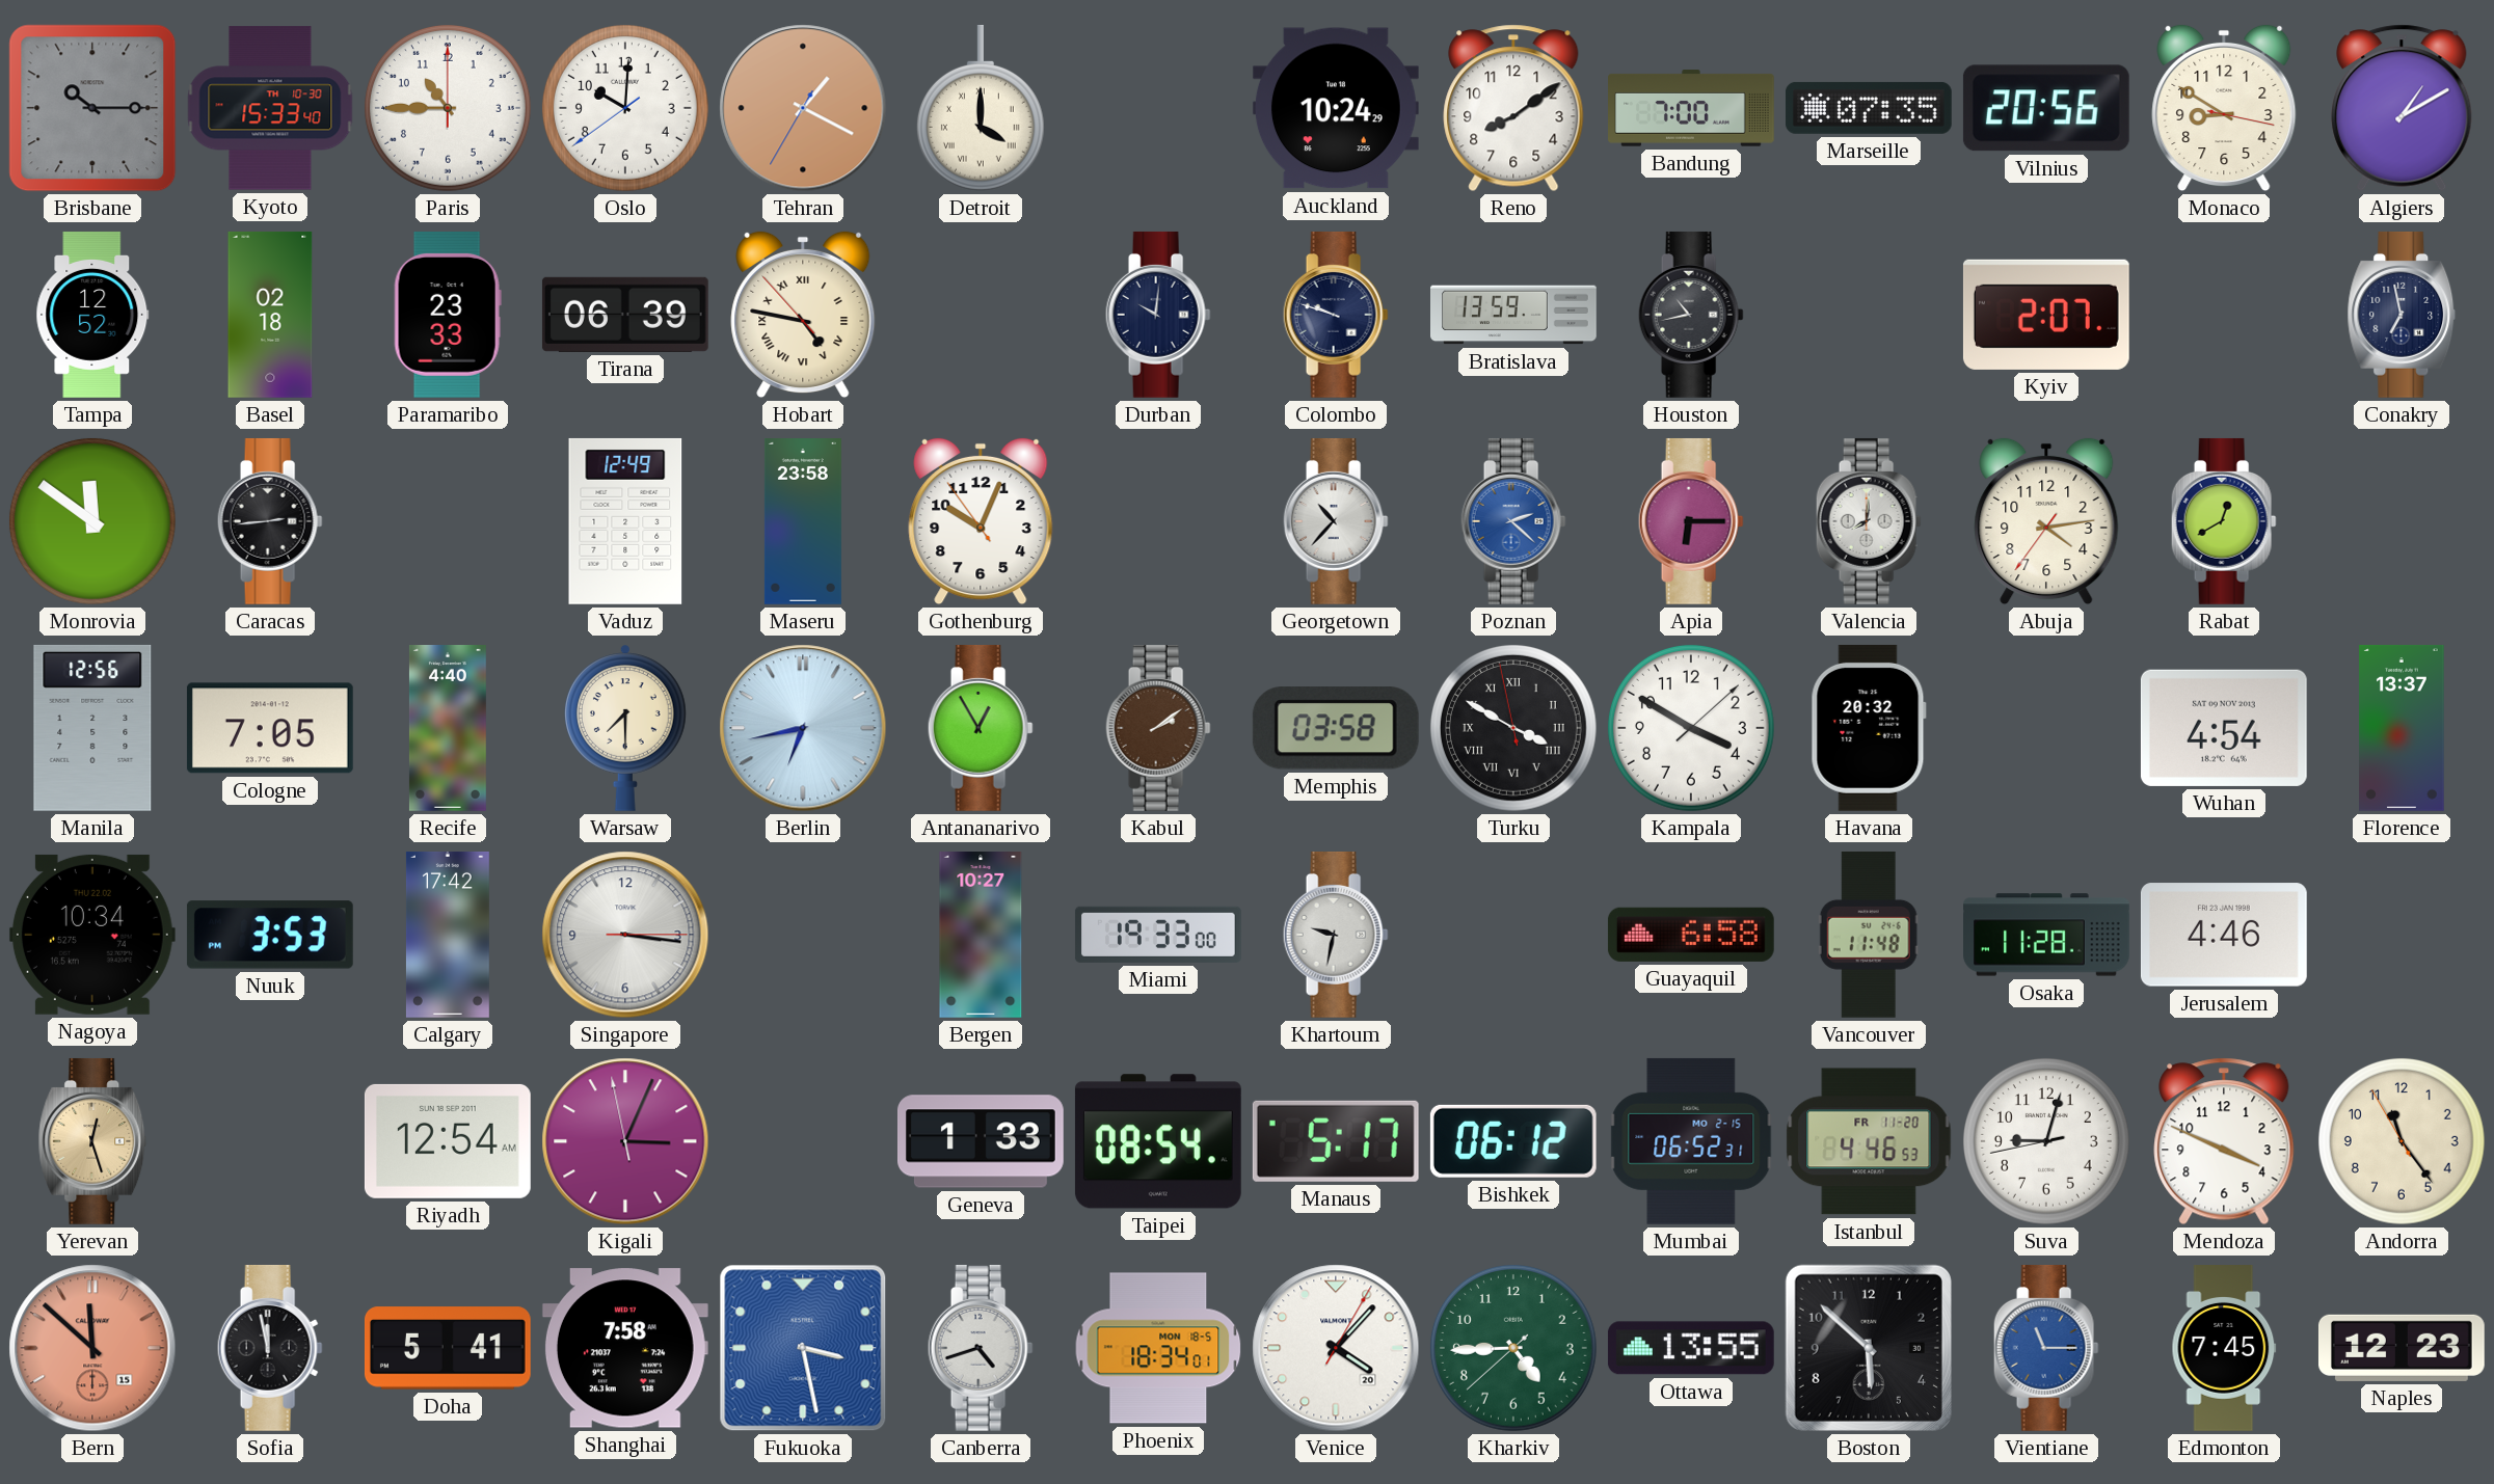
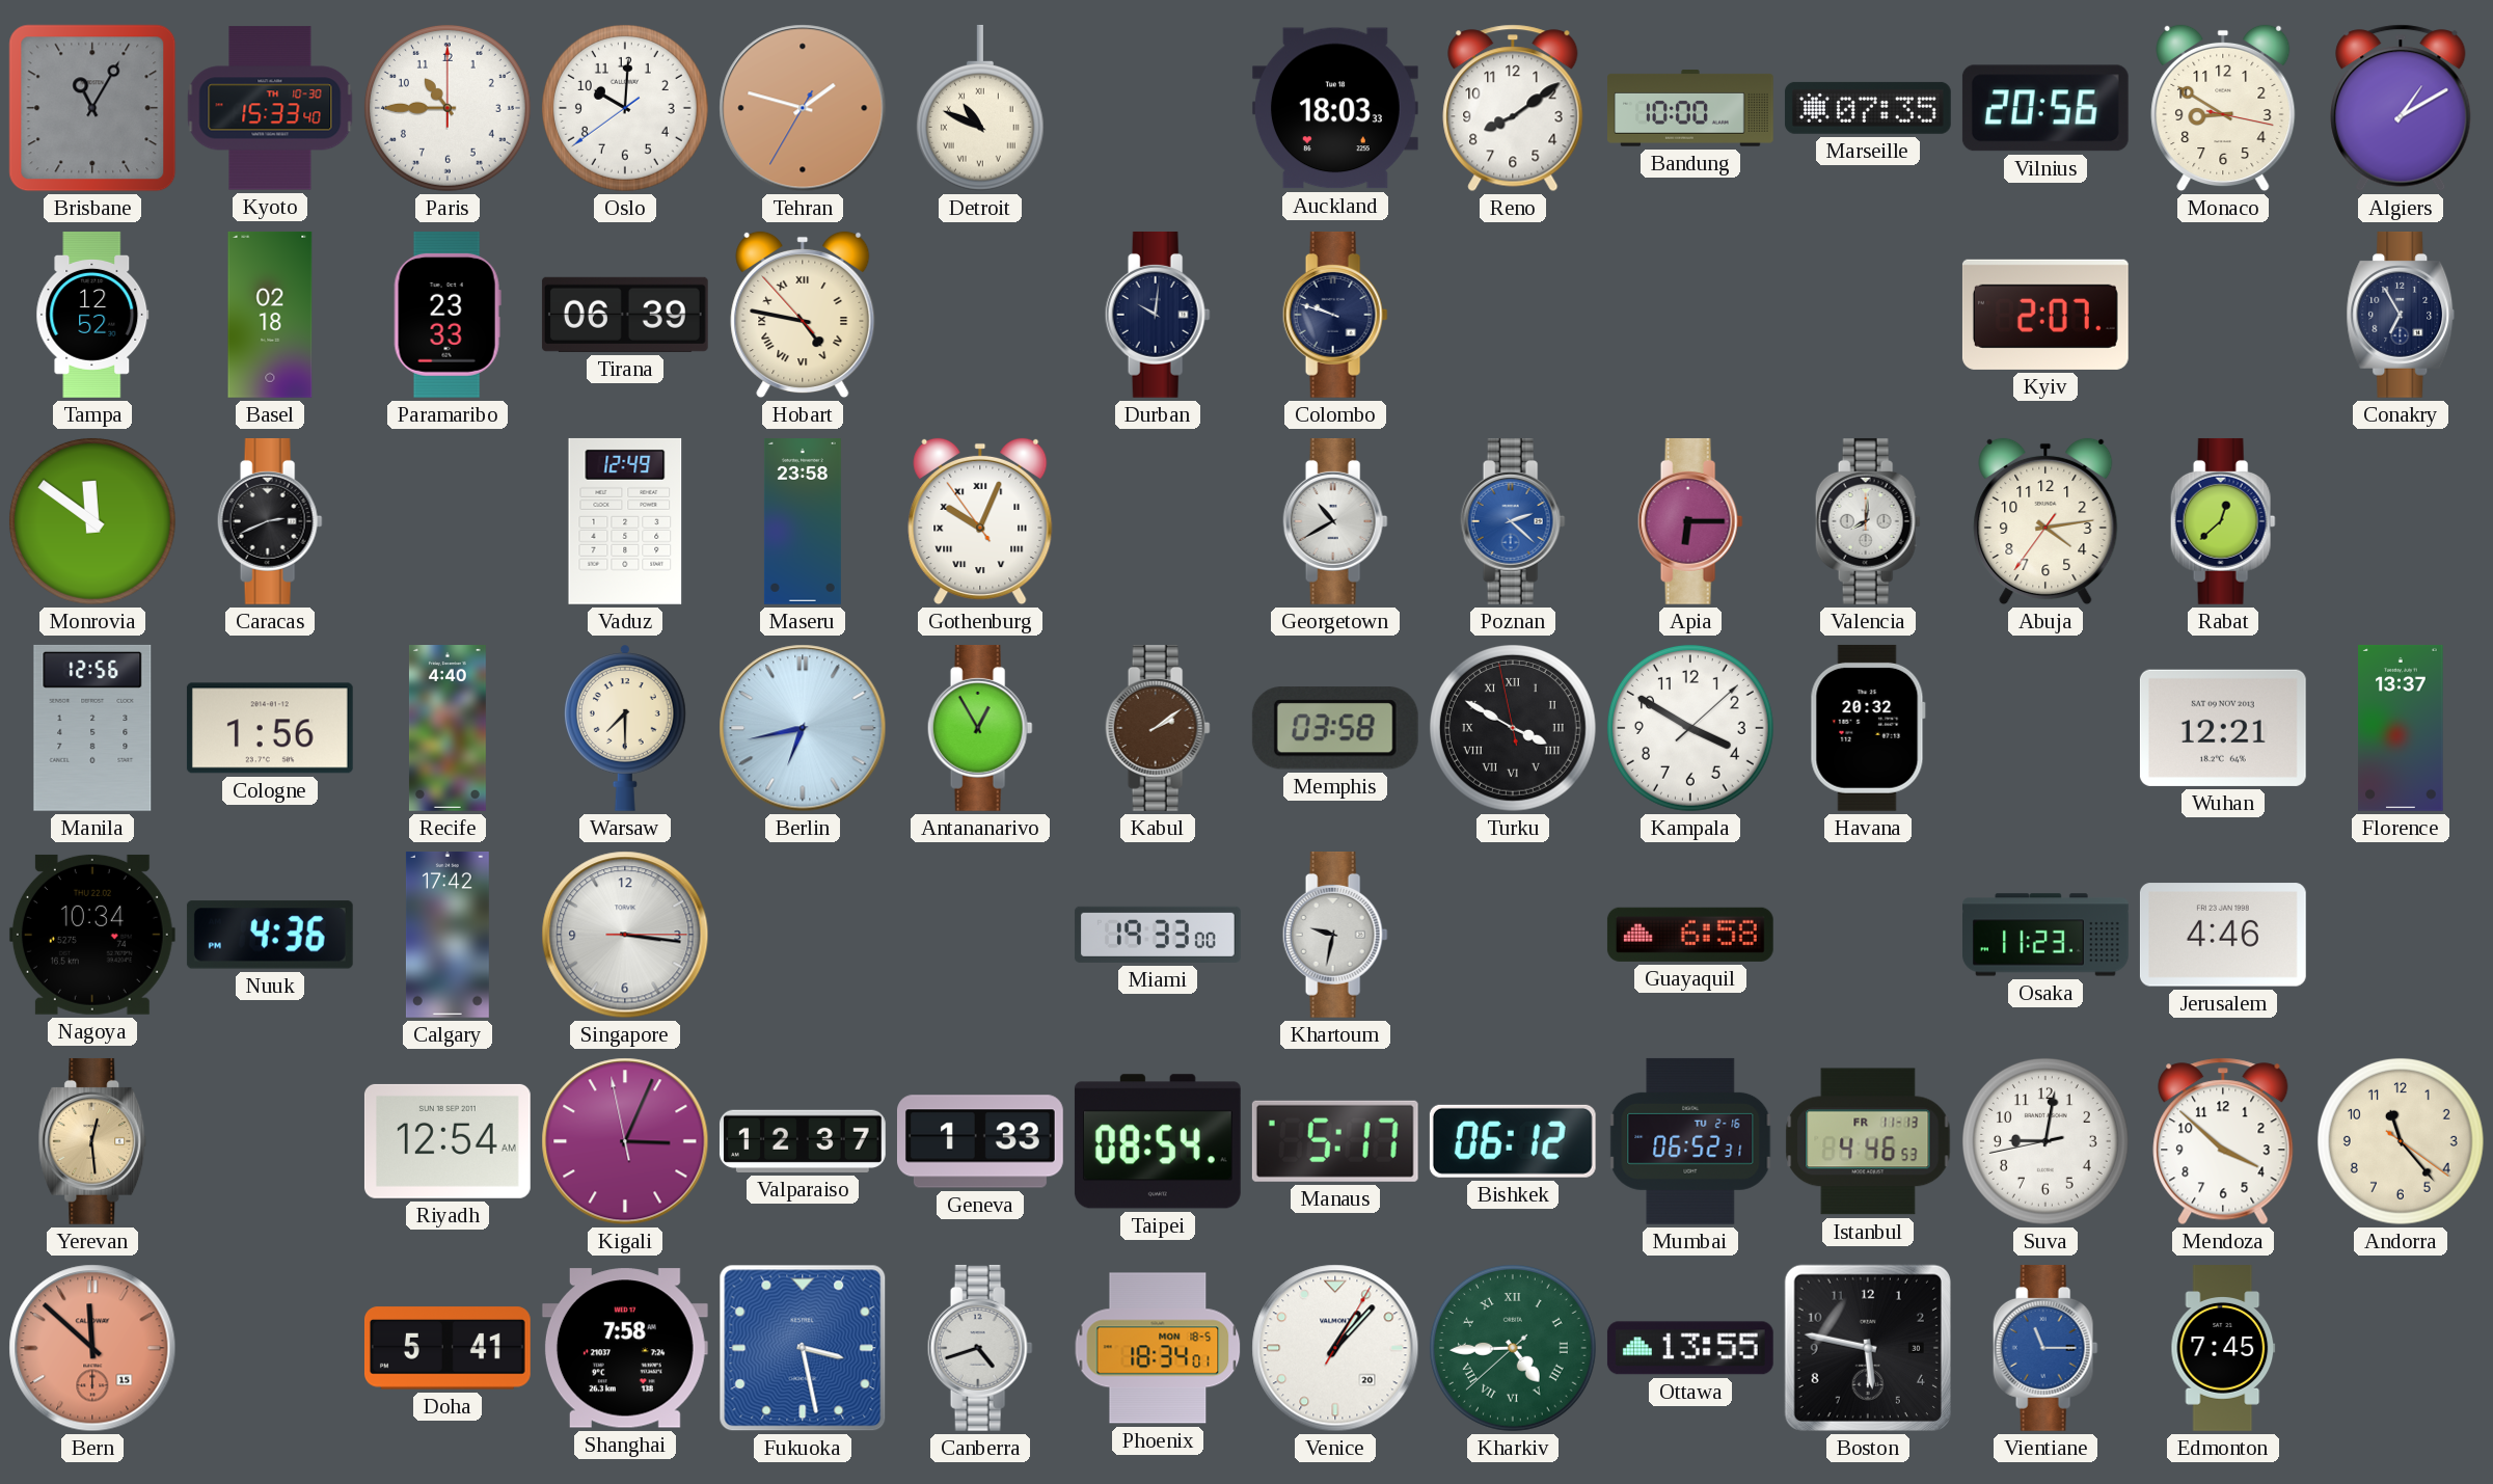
Brisbane: 10:15 -> 11:05 (92, 108)
Tehran: 1:19 -> 1:47 (803, 108)
Detroit: 4:00 -> 10:49 (980, 108)
Auckland: 10:24 -> 18:03 (1335, 108)
Bandung: 7:00 -> 10:00 (1691, 108)
Bratislava: 13:59 -> none (1514, 315)
Houston: 10:43 -> none (1691, 315)
Conakry: 6:58 -> 6:55 (2401, 315)
Caracas: 2:44 -> 2:41 (270, 521)
Gothenburg numerals: Arabic -> Roman (980, 521)
Georgetown: 10:37 -> 10:40 (1335, 521)
Rabat: 12:40 -> 12:38 (2223, 521)
Cologne: 7:05 -> 1:56 (270, 728)
Wuhan: 4:54 -> 12:21 (2223, 728)
Nuuk: 3:53 -> 4:36 (270, 935)
Bergen: 10:27 -> none (981, 936)
Vancouver: 11:48 -> none (1869, 935)
Osaka: 11:28 -> 11:23 (2047, 935)
Yerevan: 12:27 -> 12:29 (92, 1141)
Valparaiso: none -> 12:37 (803, 1141)
Mumbai date: MO 2-15 -> TU 2-16 (1690, 1141)
Istanbul date: FR 11-20 -> FR 11-13 (1868, 1141)
Suva: 9:02 -> 9:01 (2045, 1141)
Mendoza: 3:49 -> 3:52 (2223, 1141)
Andorra: 11:23:55 -> 11:23:21 (2401, 1141)
Sofia: 11:58 -> none (270, 1348)
Venice: 4:07 -> 1:07 (1335, 1348)
Kharkiv numerals: Arabic -> Roman (1513, 1348)
Boston: 5:52 -> 5:47 (1868, 1348)
Naples: 12:23 -> none (2402, 1348)
